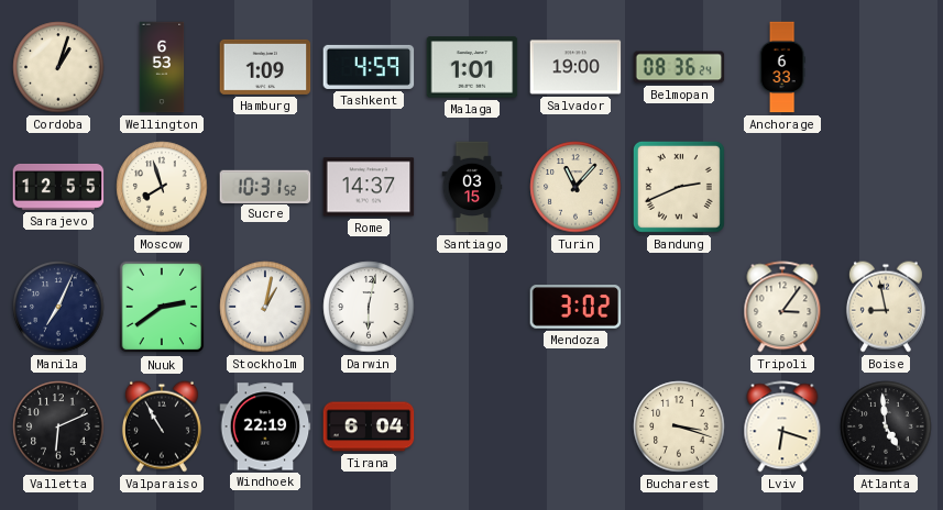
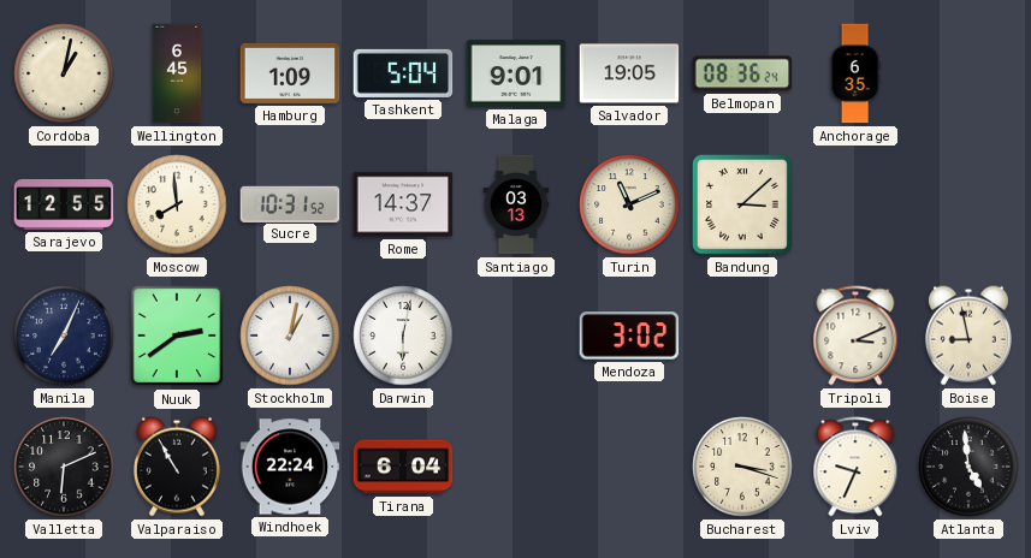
Cordoba: 1:03 -> 1:02 (64, 73)
Wellington: 6:53 -> 6:45 (177, 73)
Tashkent: 4:59 -> 5:04 (403, 73)
Malaga: 1:01 -> 9:01 (516, 73)
Salvador: 19:00 -> 19:05 (629, 73)
Anchorage: 6:33 -> 6:35 (855, 73)
Moscow: 7:57 -> 7:59 (177, 204)
Santiago: 03:15 -> 03:13 (516, 204)
Turin: 11:07 -> 11:11 (629, 204)
Bandung: 2:41 -> 3:08 (742, 204)
Tripoli: 3:06 -> 3:11 (855, 336)
Windhoek: 22:19 -> 22:24 (290, 467)
Lviv: 6:18 -> 9:34 (855, 467)
